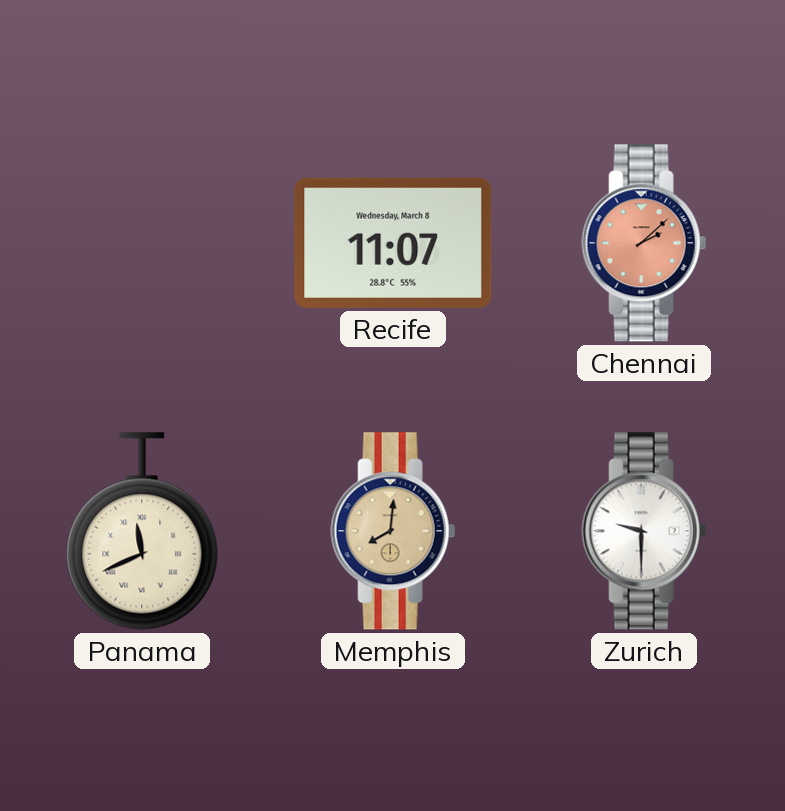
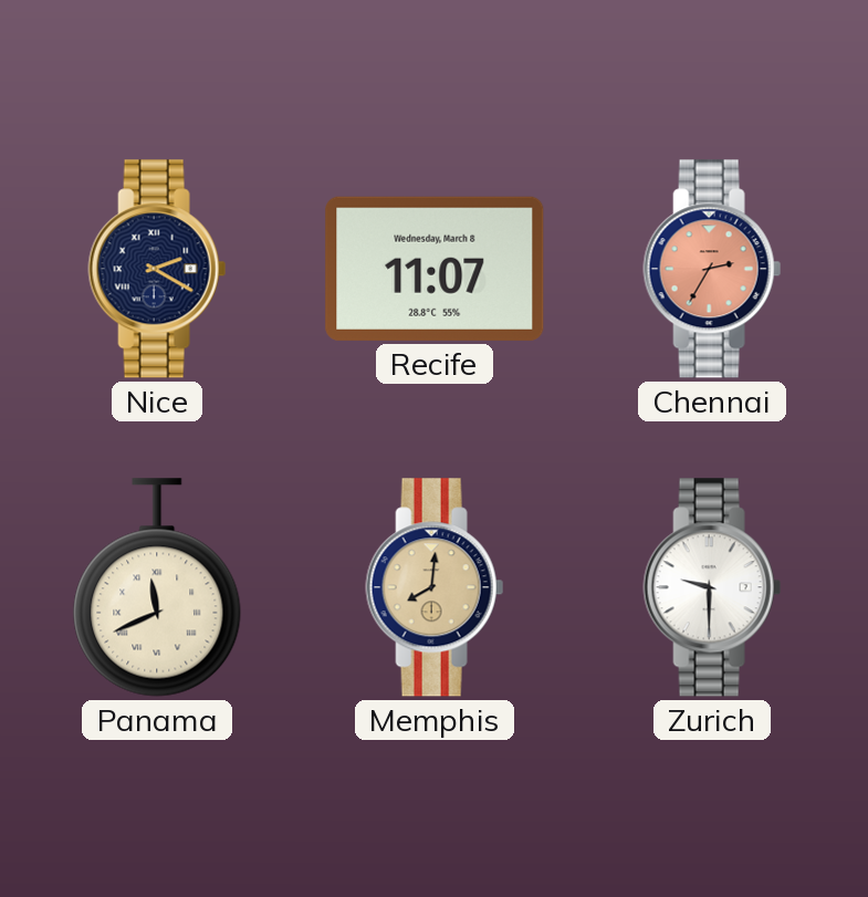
Nice: none -> 2:20 (157, 269)
Chennai: 2:08 -> 2:35 (712, 269)
